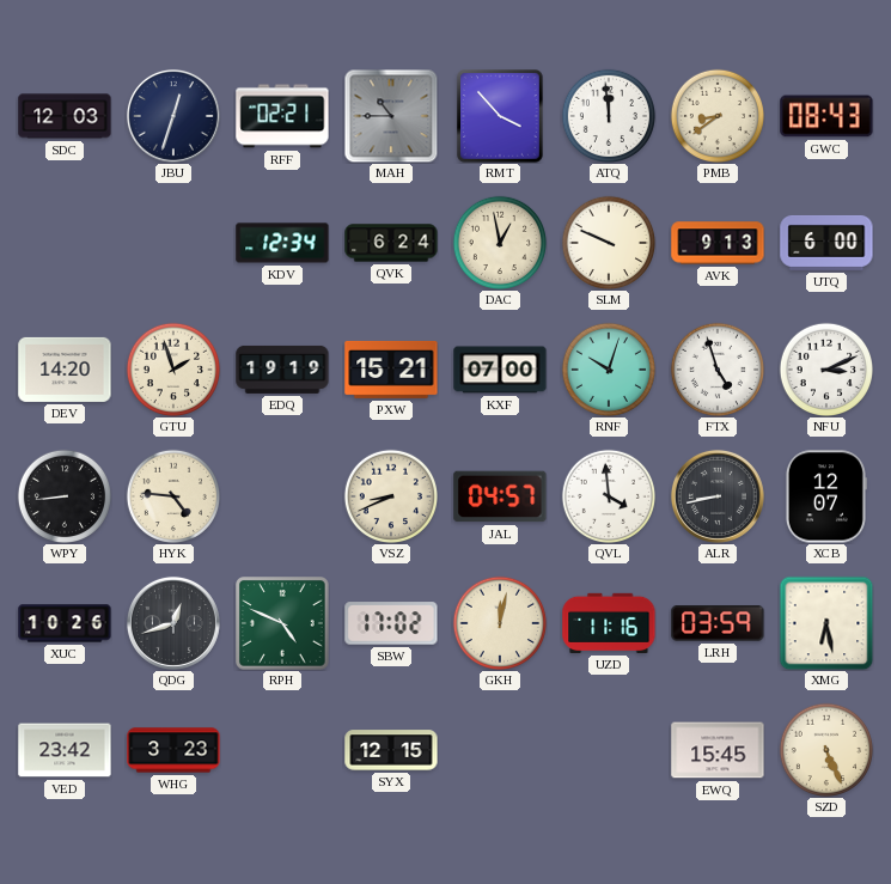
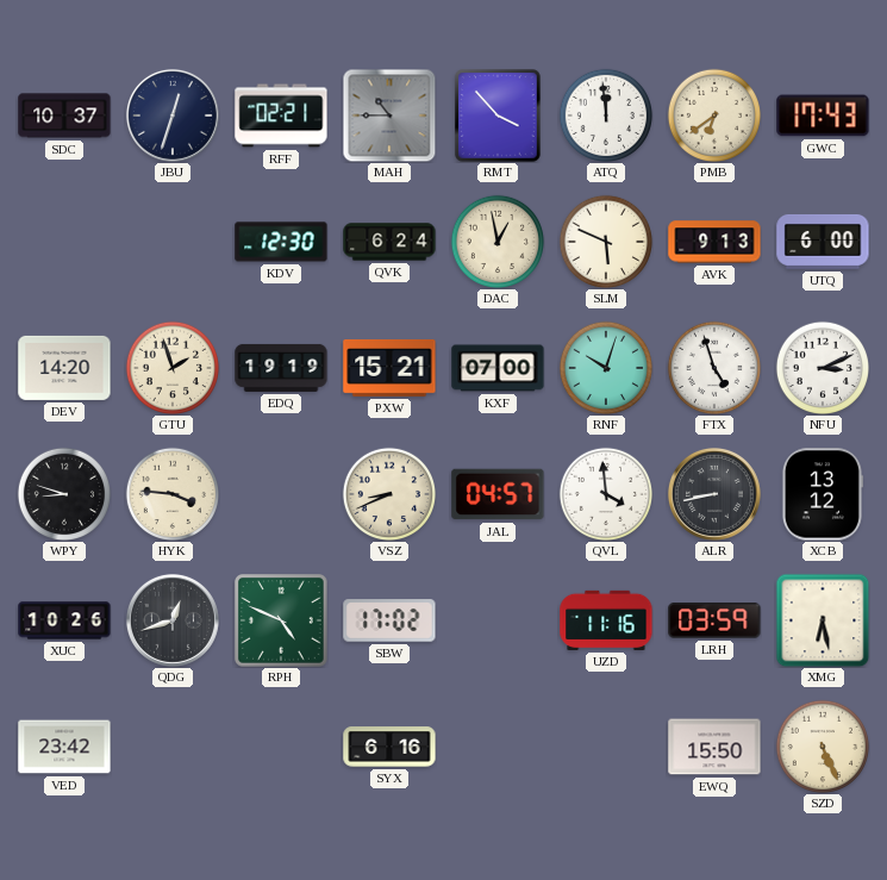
SDC: 12:03 -> 10:37 (64, 116)
PMB: 8:39 -> 6:39 (713, 114)
GWC: 08:43 -> 17:43 (823, 116)
KDV: 12:34 -> 12:30 (281, 242)
SLM: 9:49 -> 5:49 (605, 241)
WPY: 8:44 -> 8:48 (63, 493)
HYK: 4:46 -> 3:46 (171, 493)
XCB: 12:07 -> 13:12 (822, 494)
GKH: 12:02 -> none (499, 622)
WHG: 3:23 -> none (173, 750)
SYX: 12:15 -> 6:16 (389, 747)
EWQ: 15:45 -> 15:50 (714, 747)
